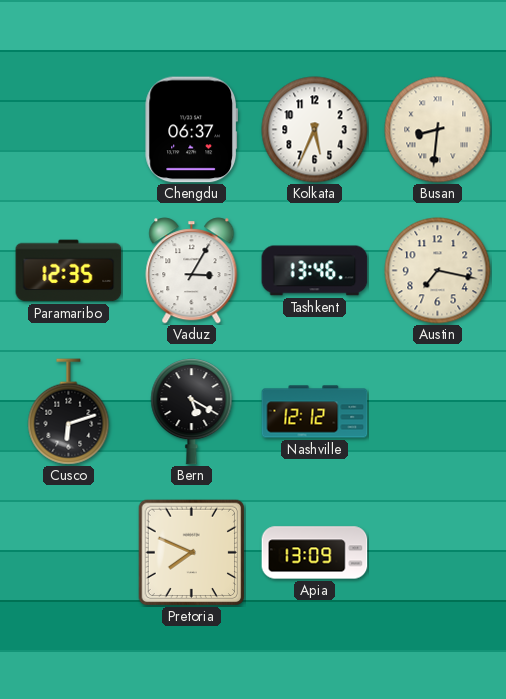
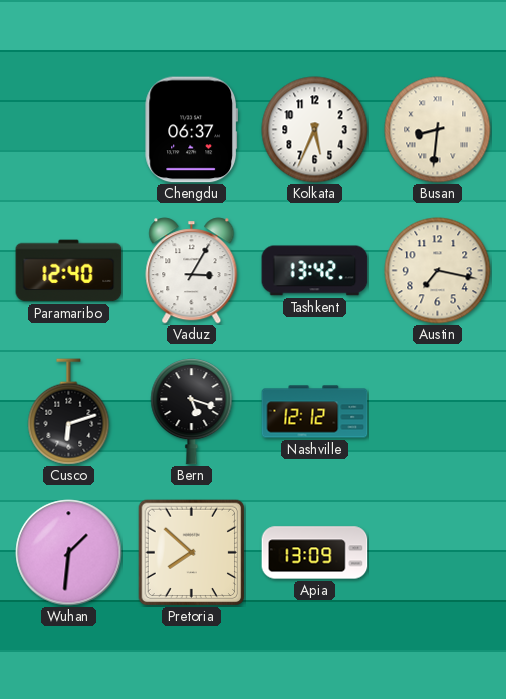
Paramaribo: 12:35 -> 12:40 (69, 271)
Tashkent: 13:46 -> 13:42 (315, 271)
Bern: 5:20 -> 5:18 (192, 412)
Wuhan: none -> 1:31 (69, 553)
Pretoria: 7:49 -> 7:52 (191, 552)
